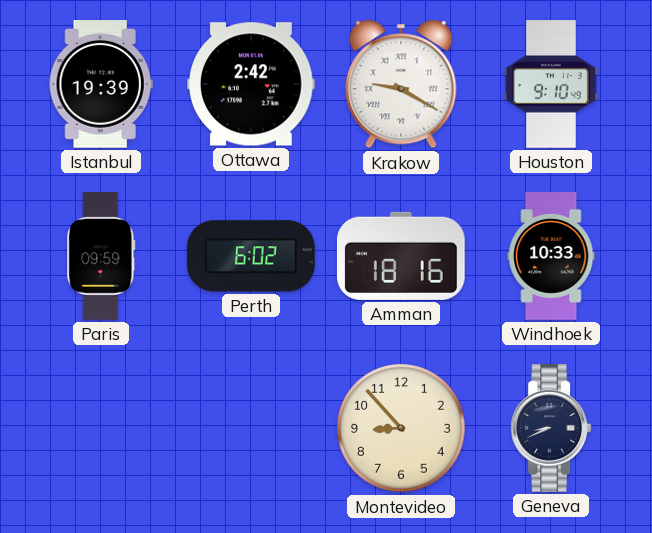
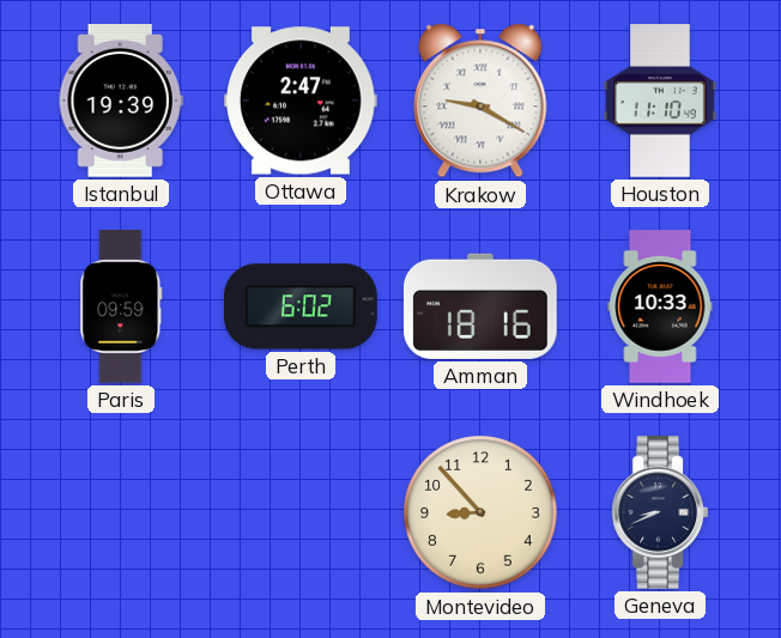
Ottawa: 2:42 -> 2:47 (302, 101)
Houston: 9:10 -> 11:10 (660, 101)
